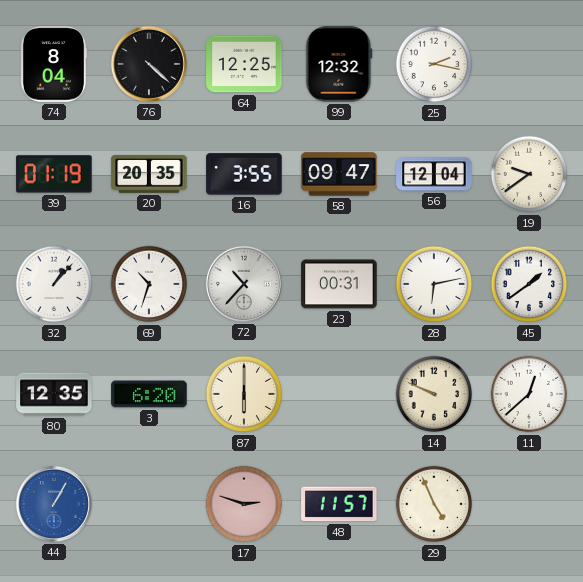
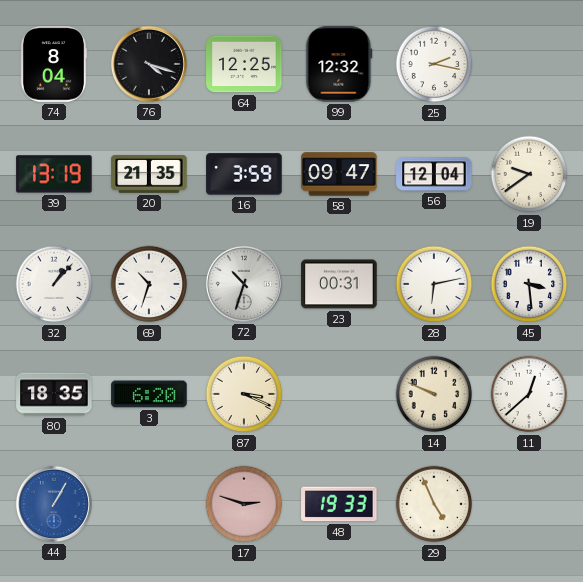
76: 4:22 -> 4:18 (149, 64)
39: 01:19 -> 13:19 (54, 174)
20: 20:35 -> 21:35 (149, 174)
16: 3:55 -> 3:59 (244, 174)
72: 10:37 -> 10:33 (244, 284)
45: 1:39 -> 3:29 (529, 284)
80: 12:35 -> 18:35 (54, 394)
87: 6:00 -> 3:19 (244, 394)
48: 11:57 -> 19:33 (339, 504)
